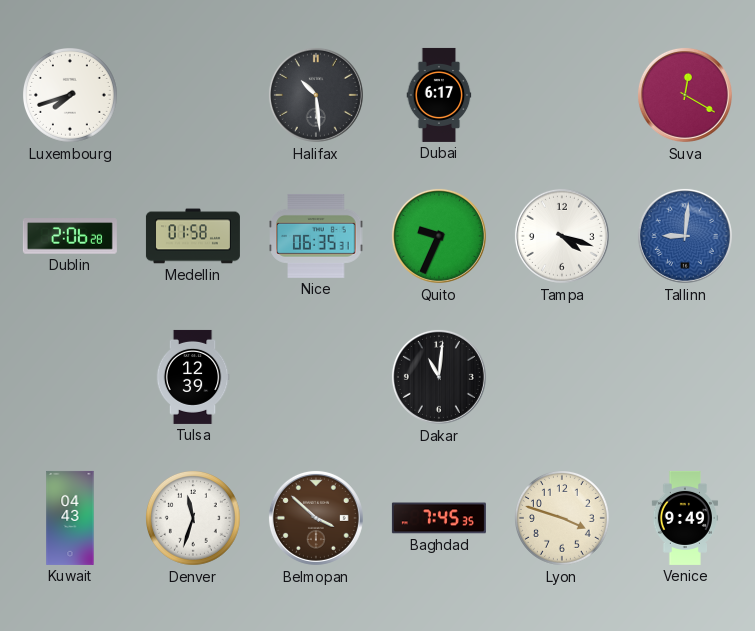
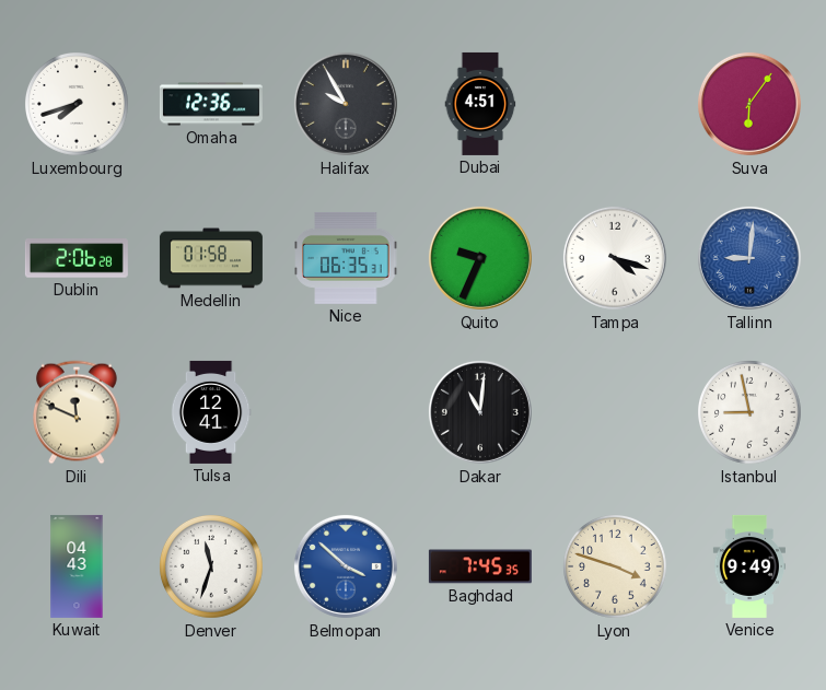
Omaha: none -> 12:36 (211, 104)
Halifax: 10:29 -> 9:55 (346, 104)
Dubai: 6:17 -> 4:51 (480, 104)
Suva: 12:20 -> 6:06 (749, 104)
Dili: none -> 11:49 (78, 412)
Tulsa: 12:39 -> 12:41 (211, 412)
Istanbul: none -> 8:58 (751, 413)
Belmopan dial: brown -> blue (346, 566)
